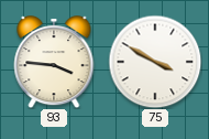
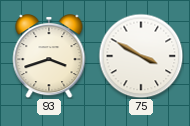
93: 3:46 -> 3:42 (49, 57)
